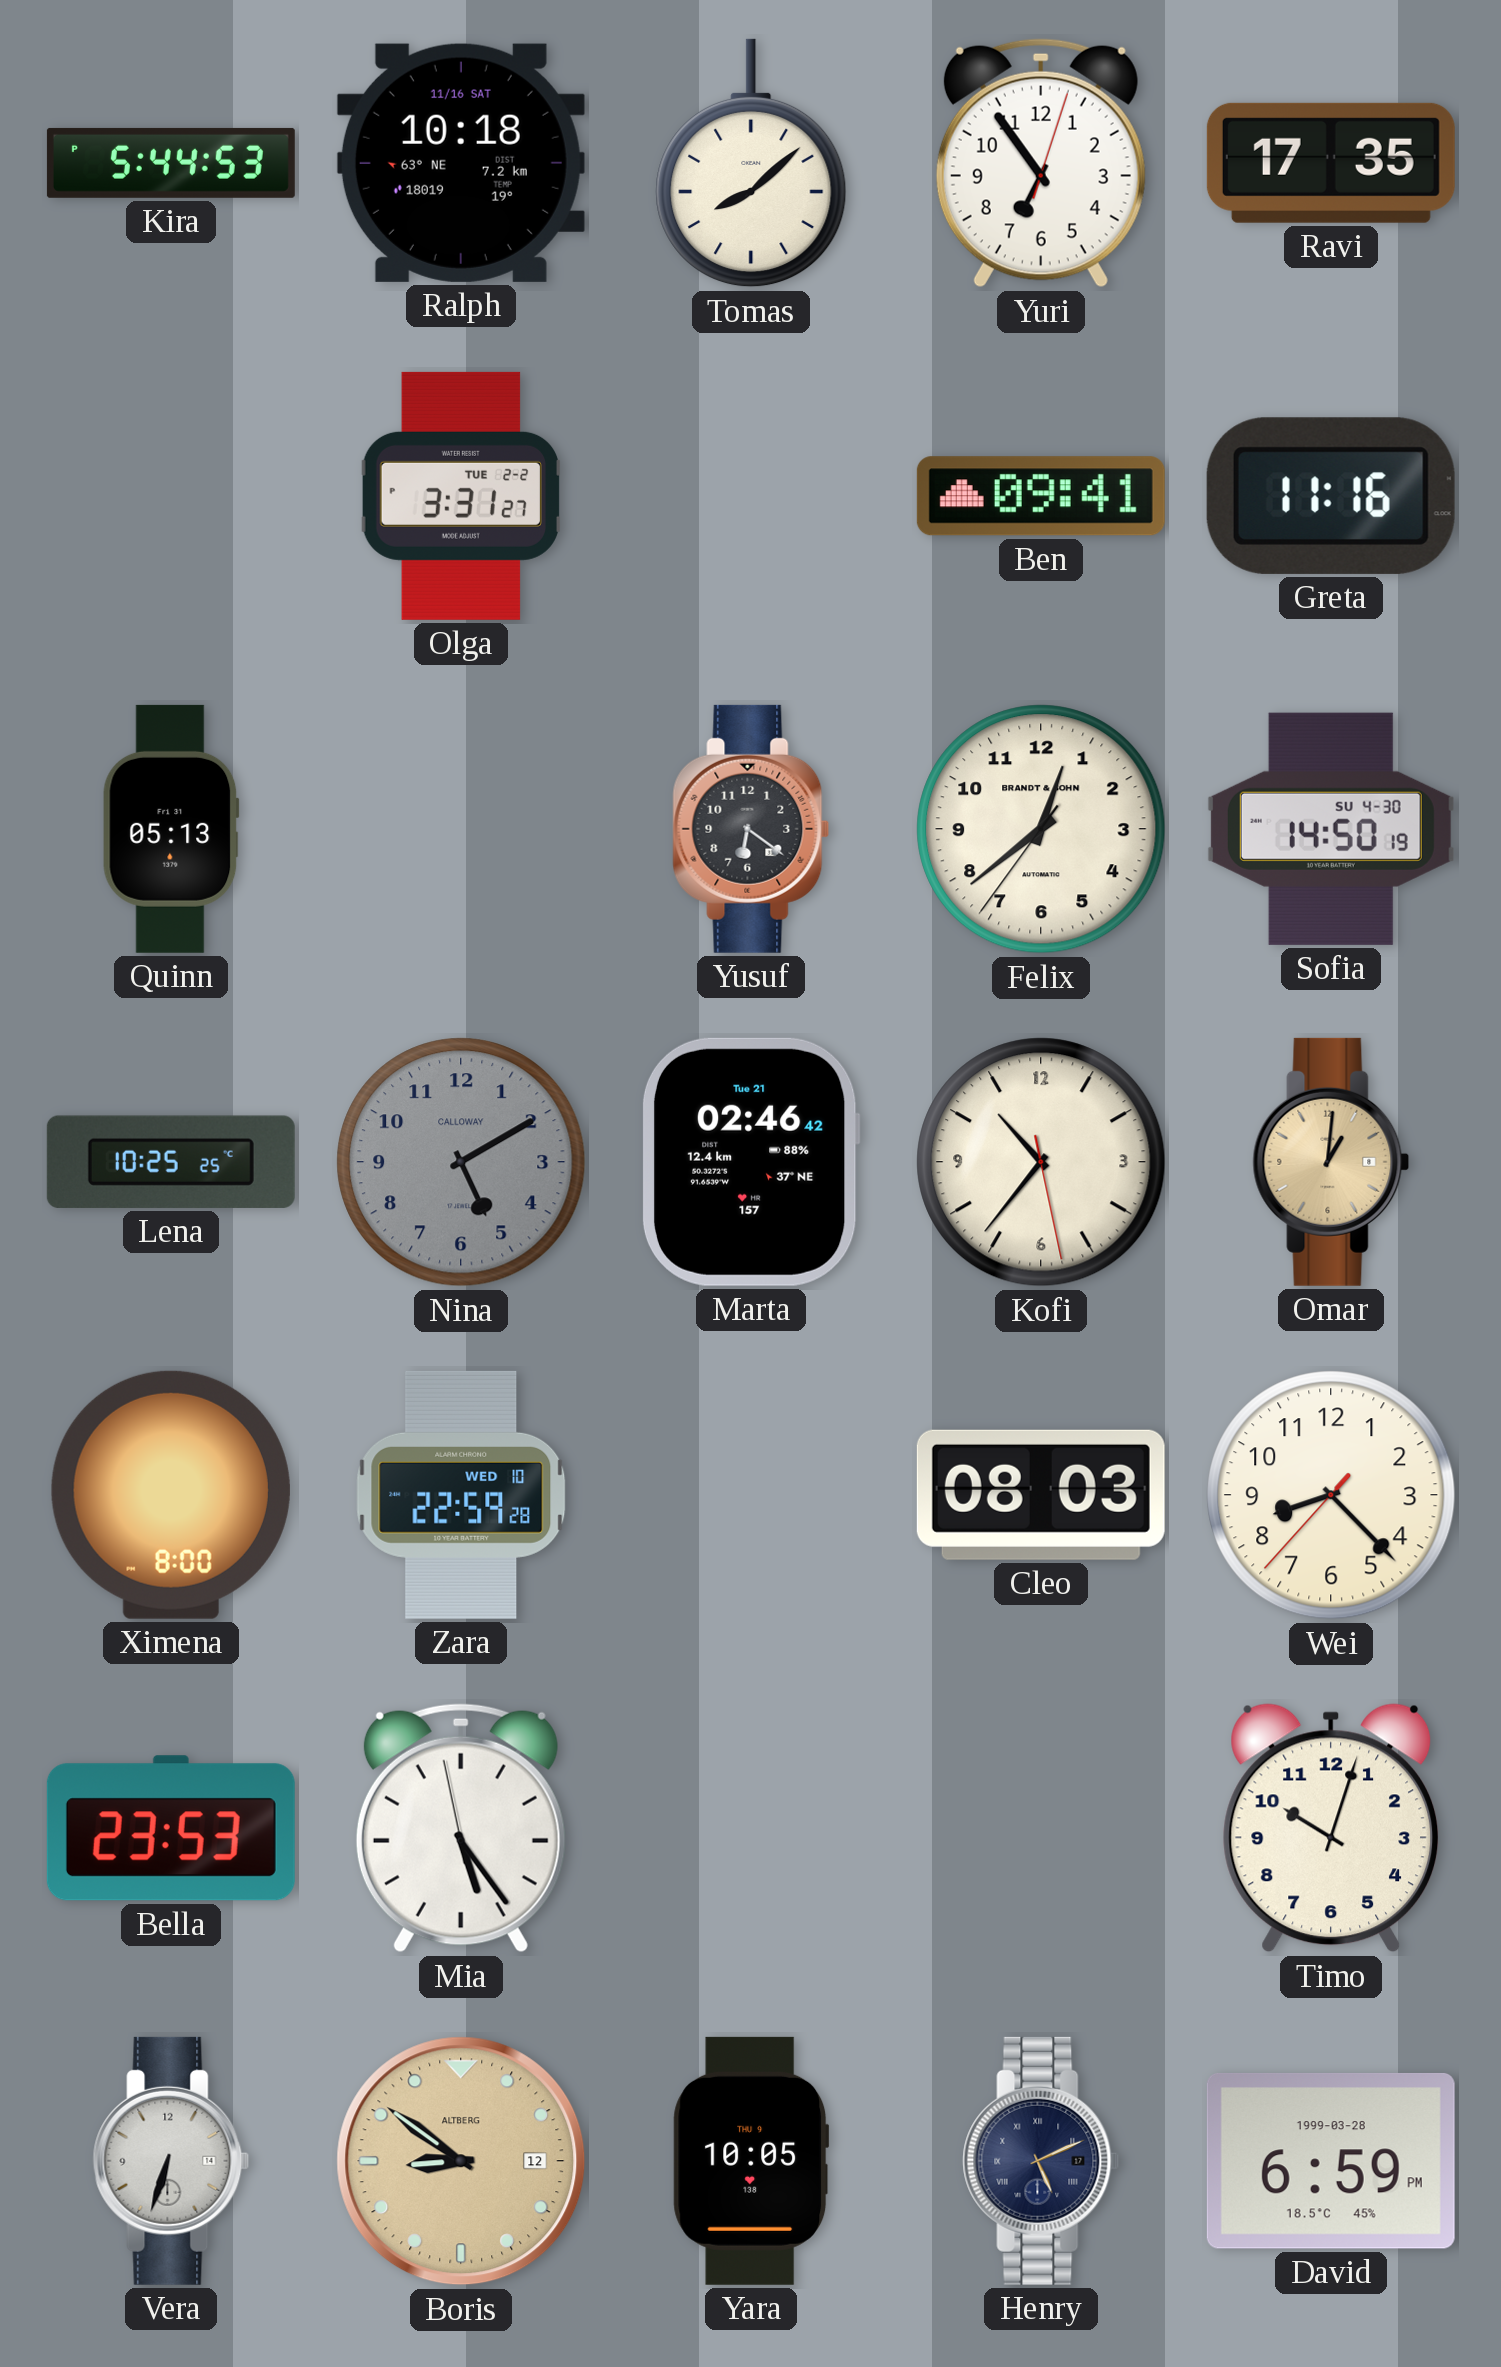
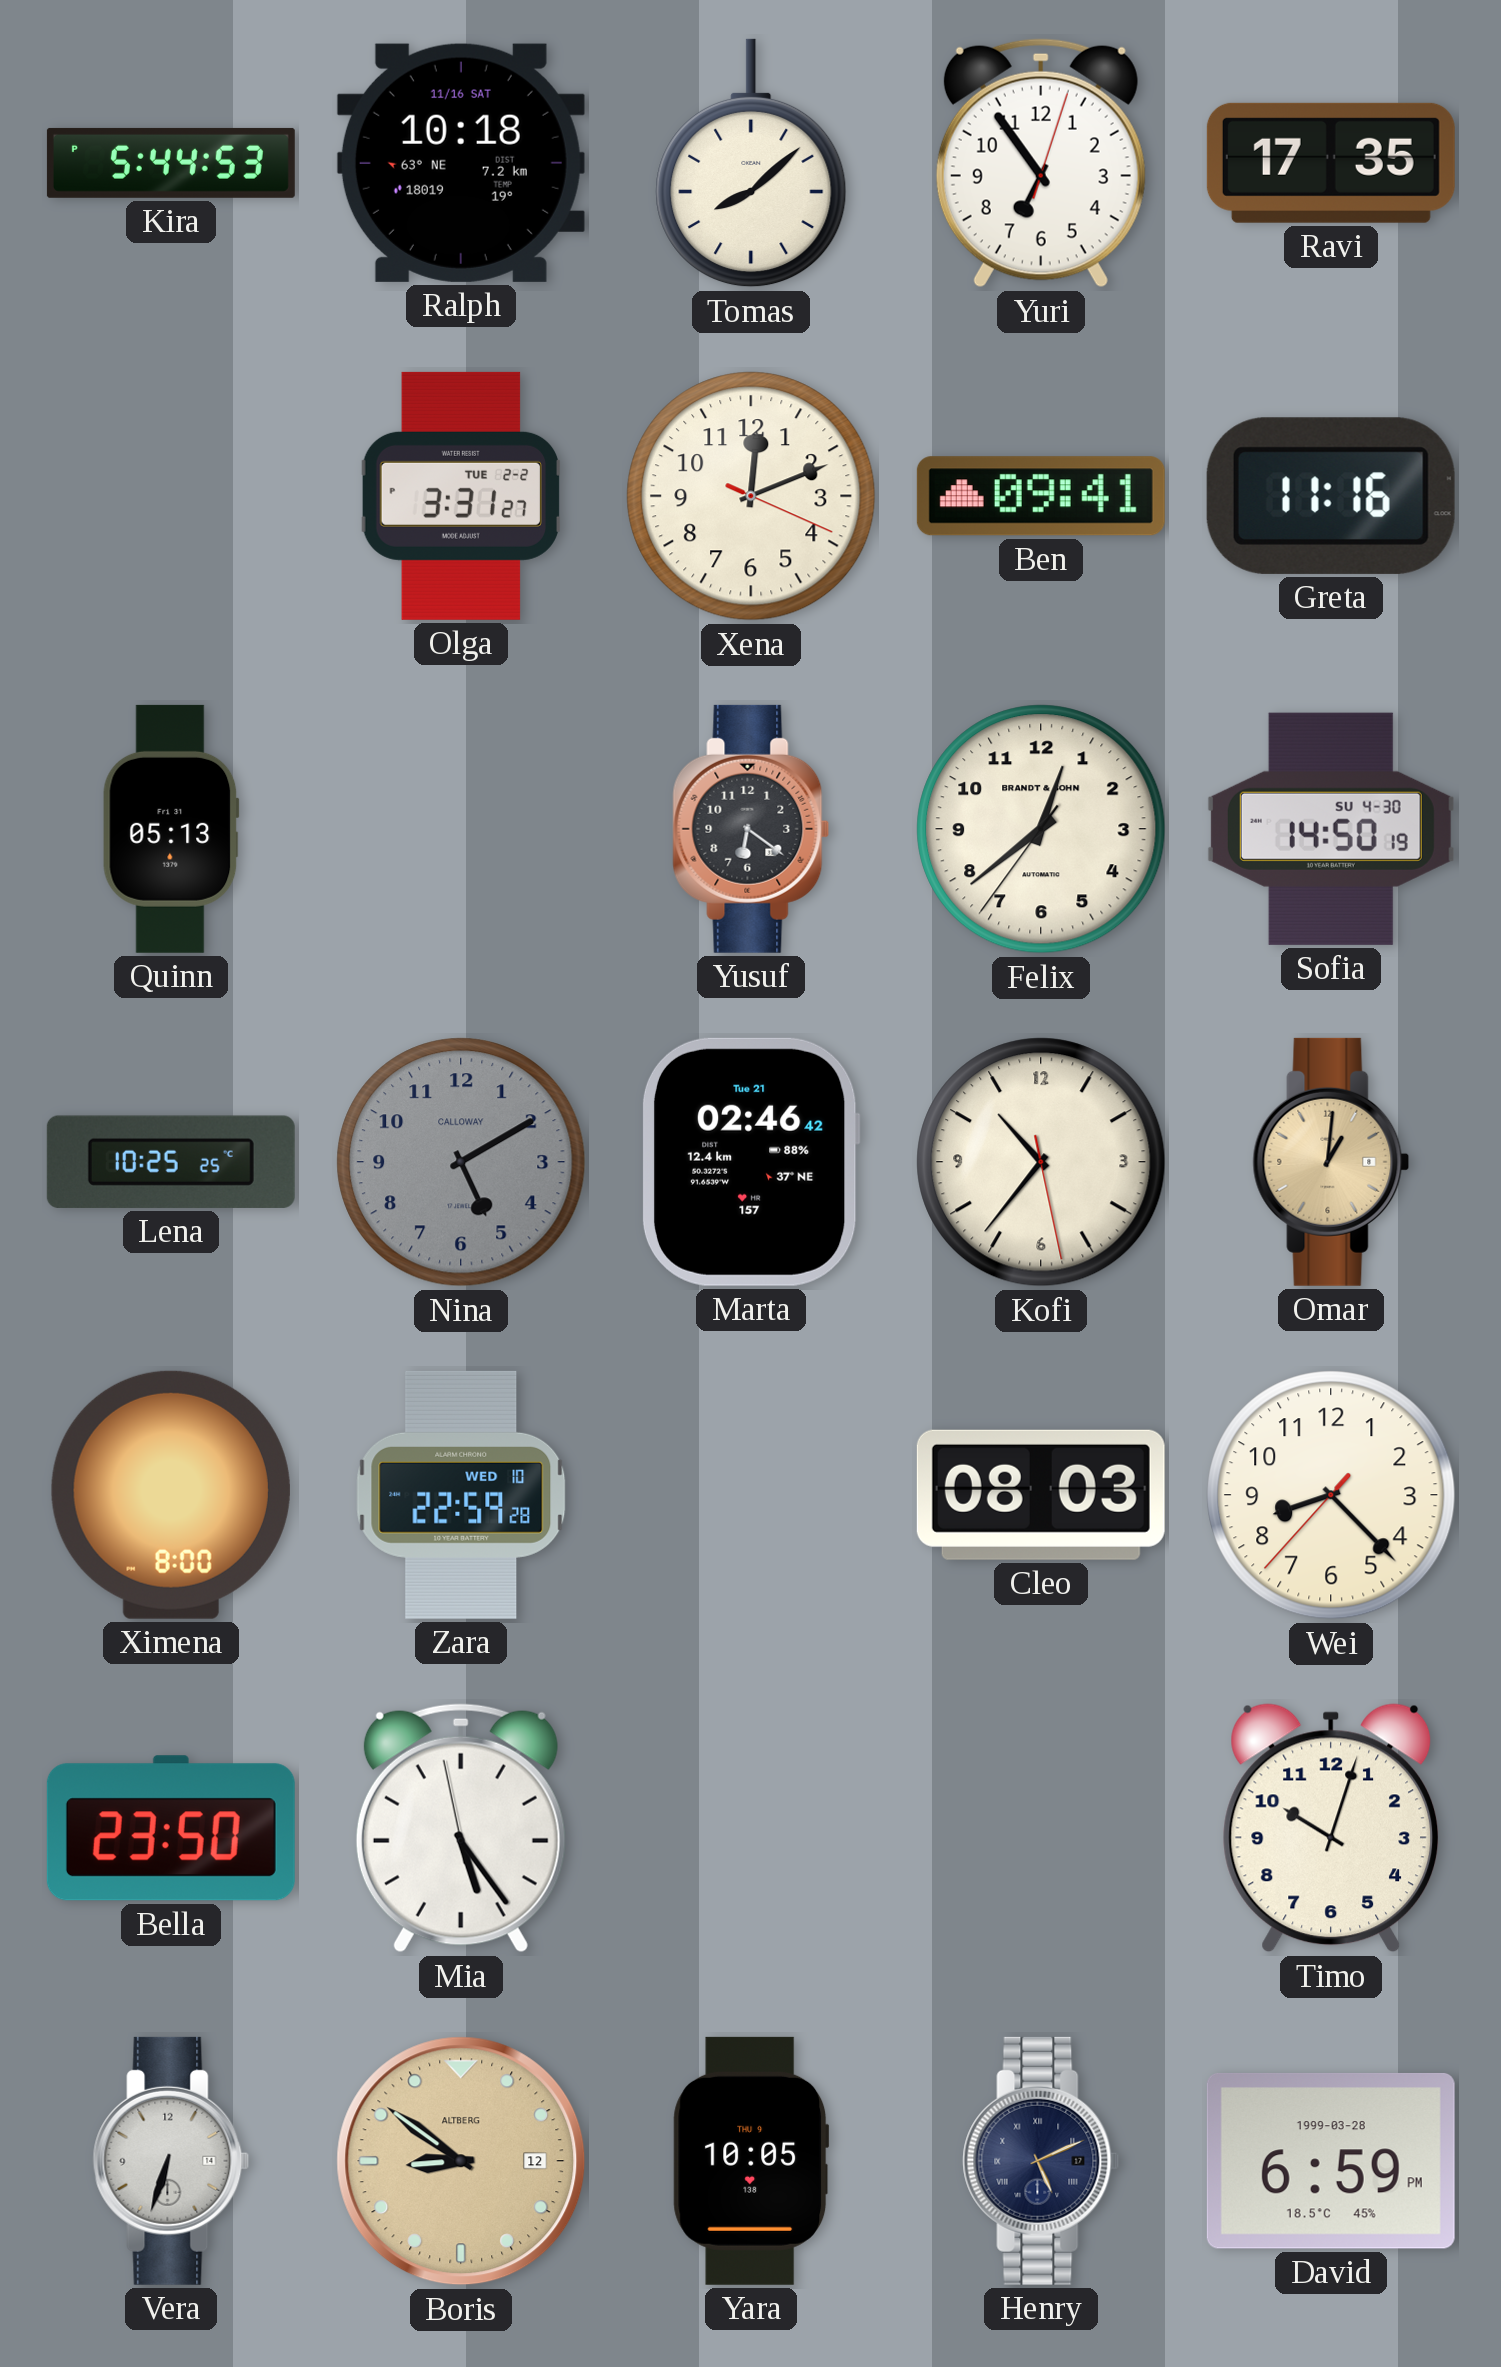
Xena: none -> 12:11 (751, 496)
Bella: 23:53 -> 23:50 (171, 1828)
